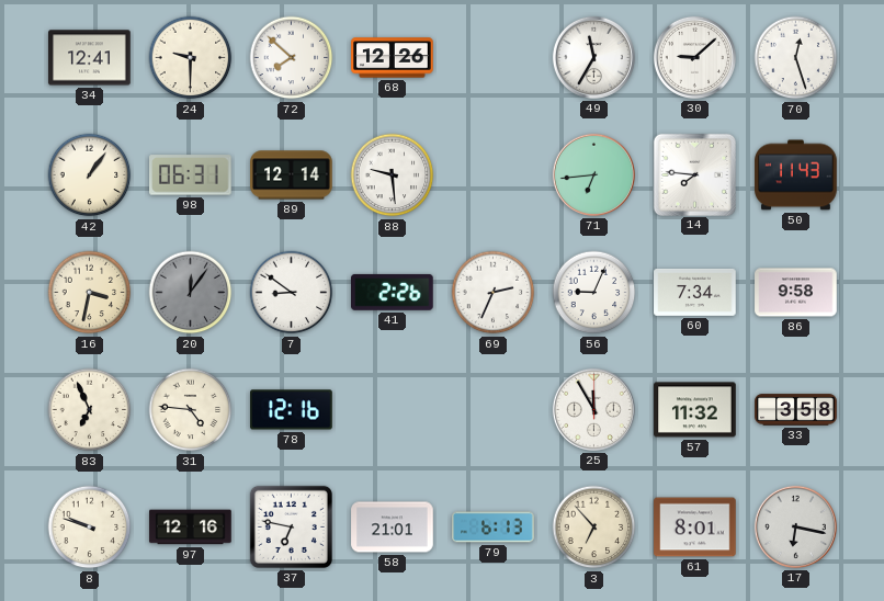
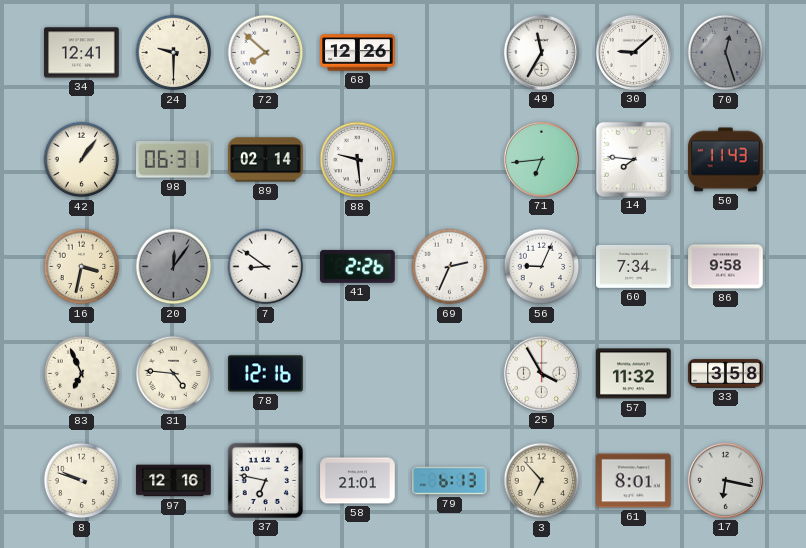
70 dial: white -> grey (726, 53)
89: 12:14 -> 02:14 (266, 160)
25: 11:55 -> 3:55 (541, 373)
